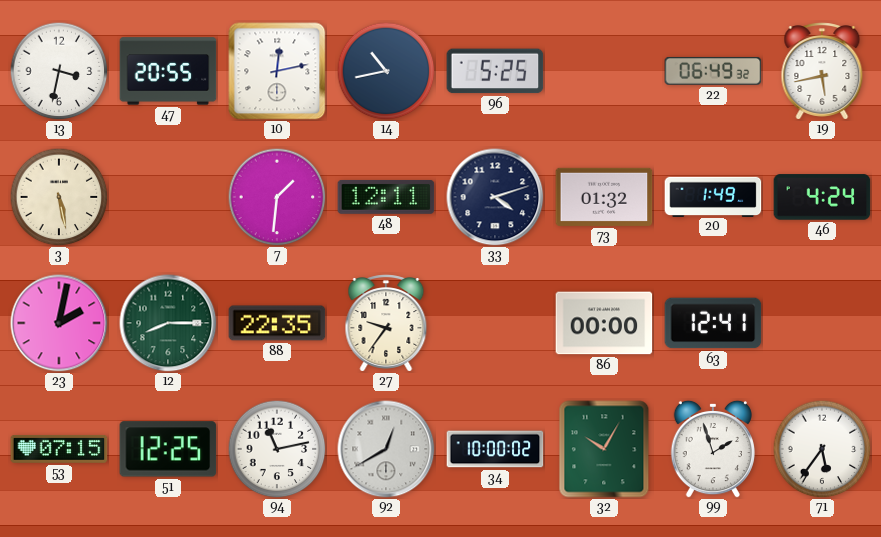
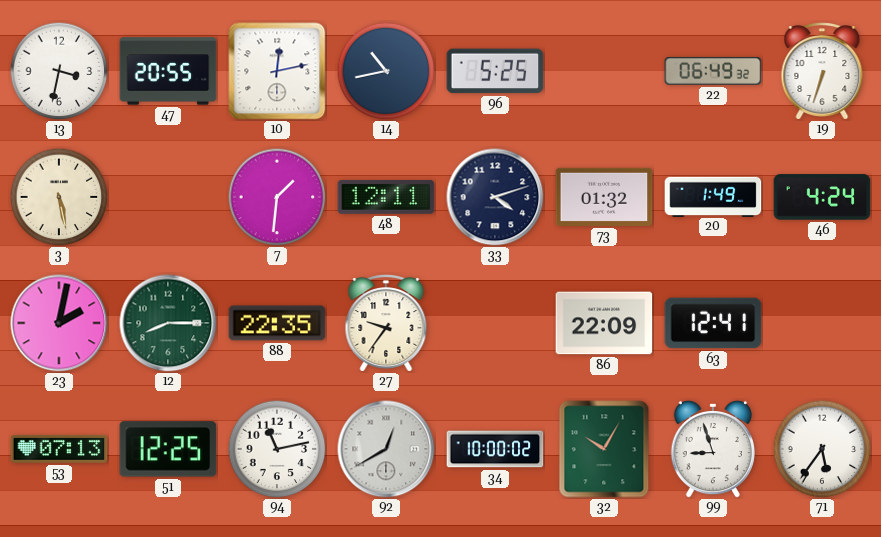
19: 5:43 -> 6:33 (822, 71)
86: 00:00 -> 22:09 (604, 323)
53: 07:15 -> 07:13 (59, 450)
99: 1:57 -> 8:57 (713, 449)
